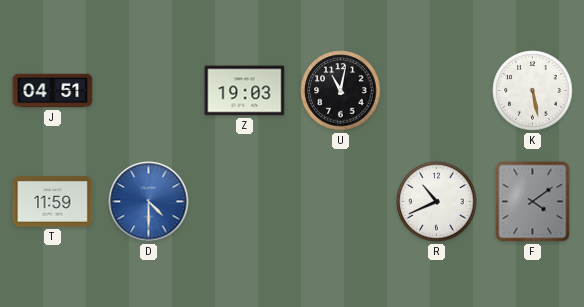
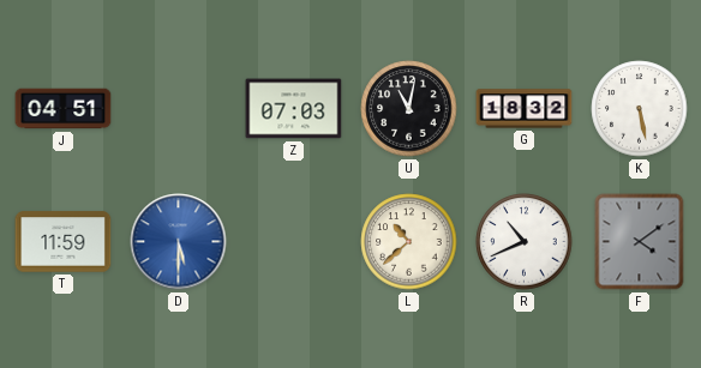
Z: 19:03 -> 07:03 (294, 109)
G: none -> 18:32 (525, 109)
D: 4:30 -> 5:30 (179, 242)
L: none -> 10:38 (409, 242)
